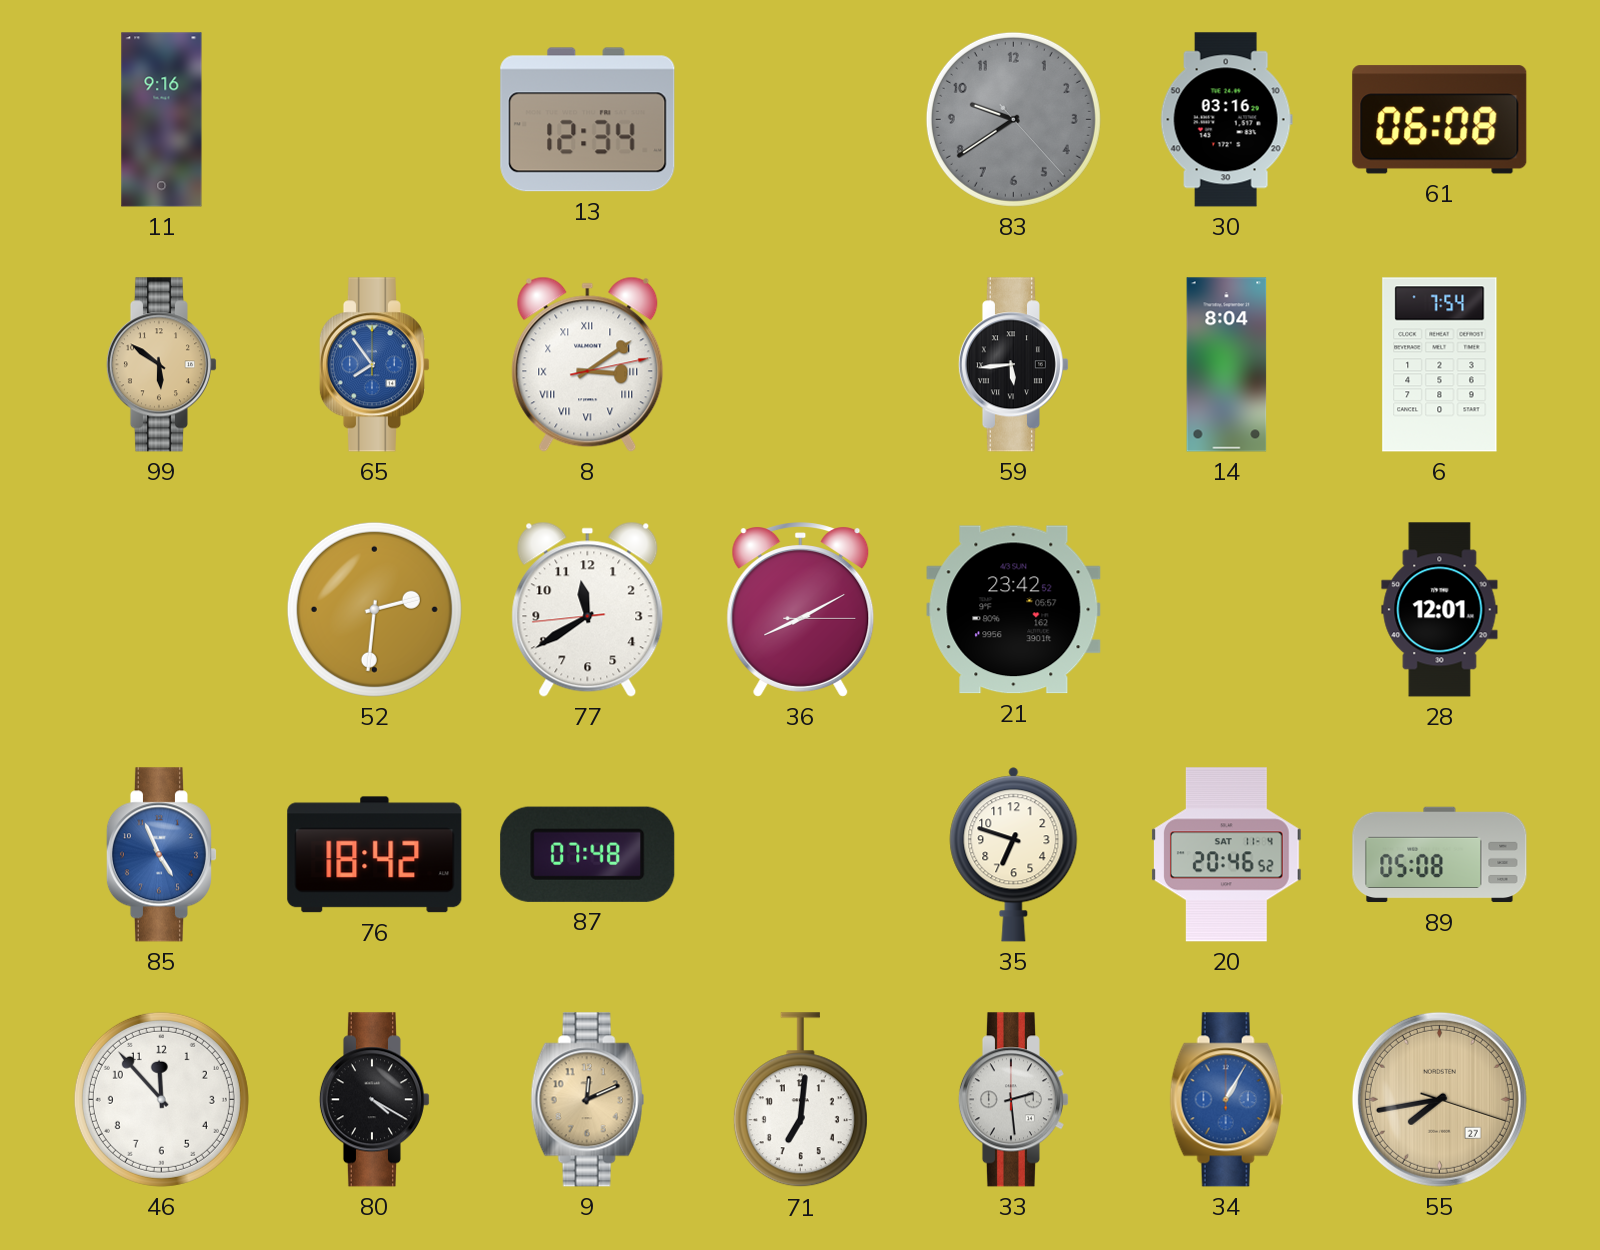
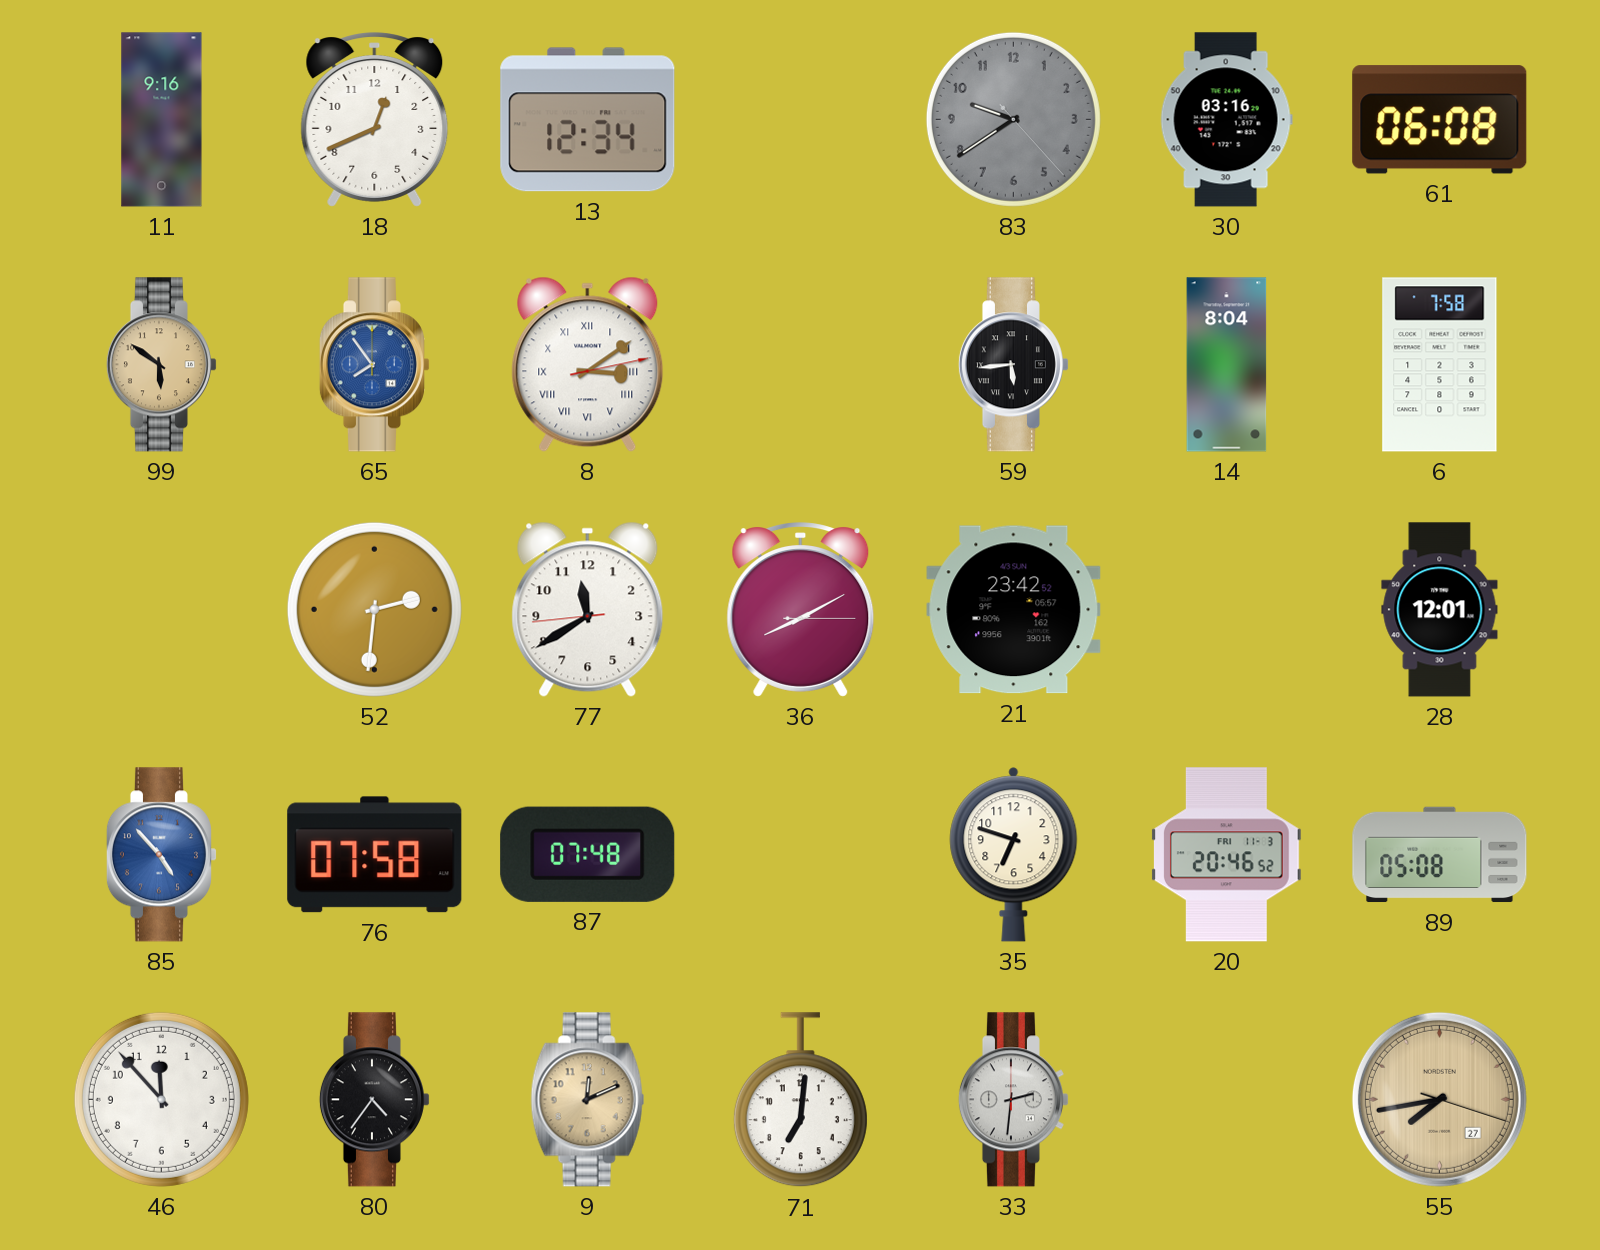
18: none -> 12:41 (375, 120)
6: 7:54 -> 7:58 (1440, 365)
85: 4:56 -> 4:53 (161, 855)
76: 18:42 -> 07:58 (375, 855)
20 date: SAT 11-4 -> FRI 11-3 (1226, 855)
80: 4:20 -> 4:36 (374, 1100)
33: 2:29 -> 2:31 (1013, 1100)
34: 1:05 -> none (1227, 1100)
